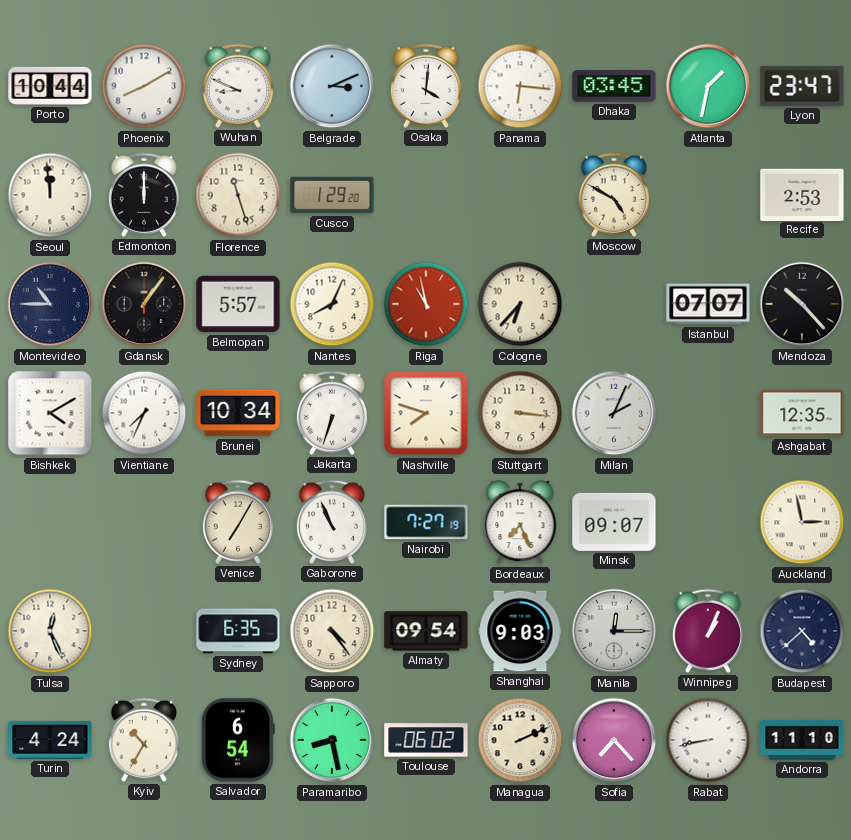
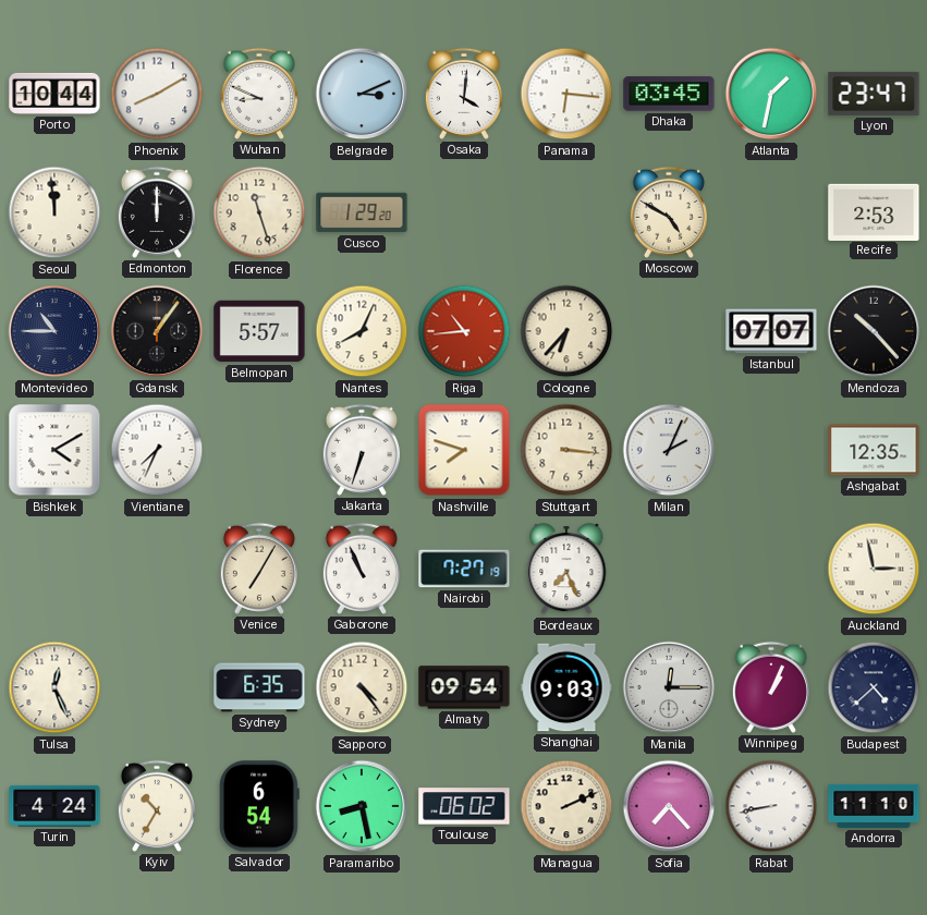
Riga: 10:58 -> 10:44 (464, 331)
Brunei: 10:34 -> none (238, 413)
Minsk: 09:07 -> none (614, 522)
